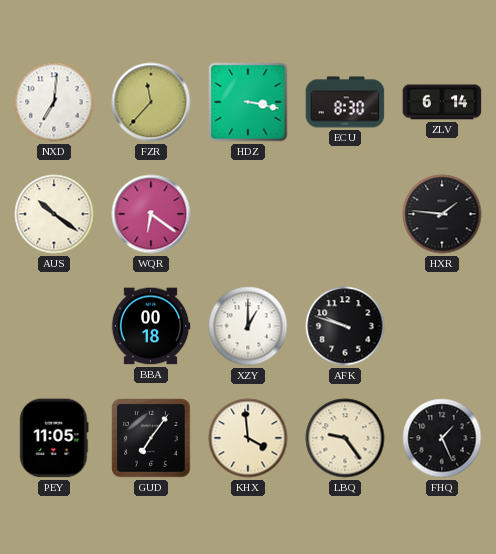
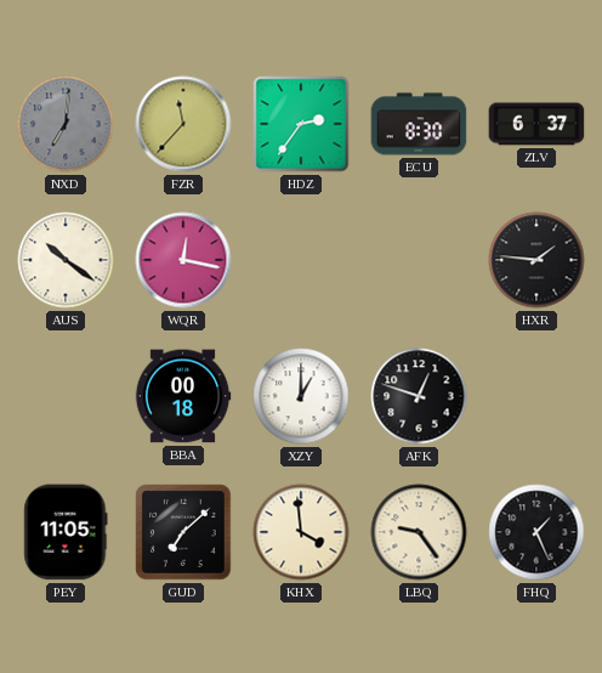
NXD dial: white -> grey (66, 124)
HDZ: 3:17 -> 2:36 (301, 124)
ZLV: 6:14 -> 6:37 (536, 124)
WQR: 6:21 -> 12:17 (183, 260)
AFK: 9:48 -> 12:48 (419, 396)
GUD: 7:06 -> 7:08 (183, 532)
